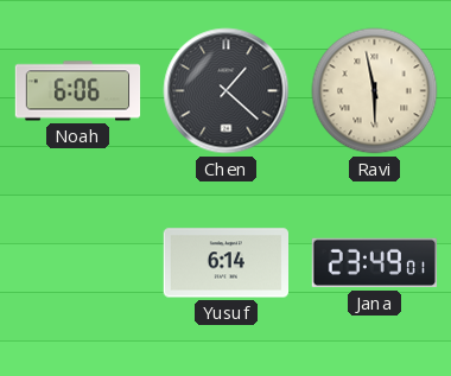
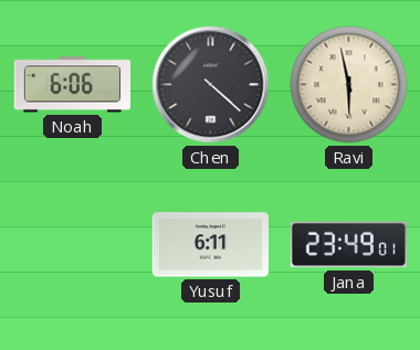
Chen: 1:22 -> 4:22 (211, 85)
Yusuf: 6:14 -> 6:11 (210, 245)
